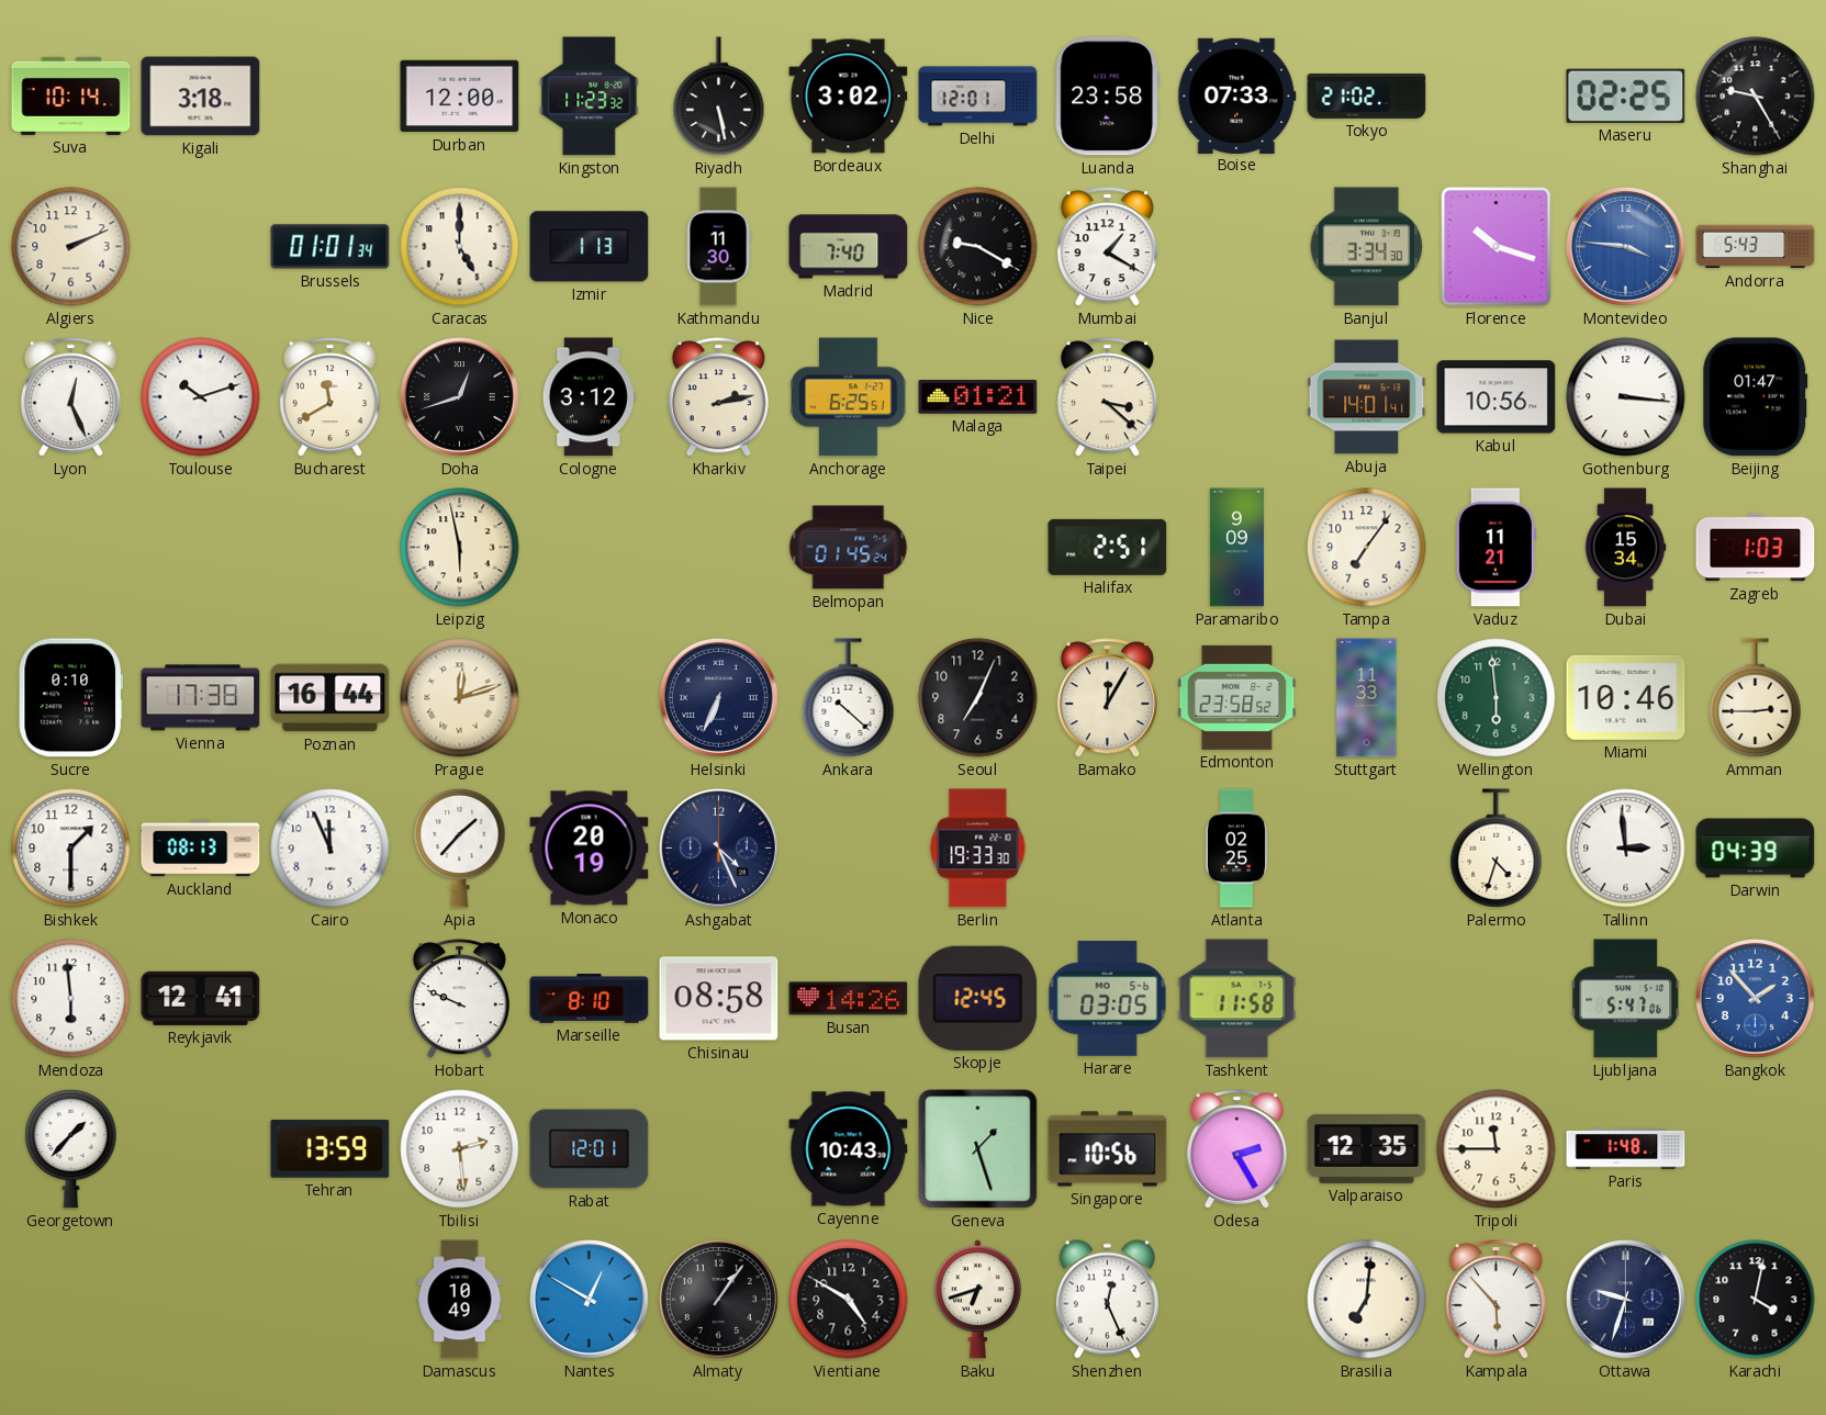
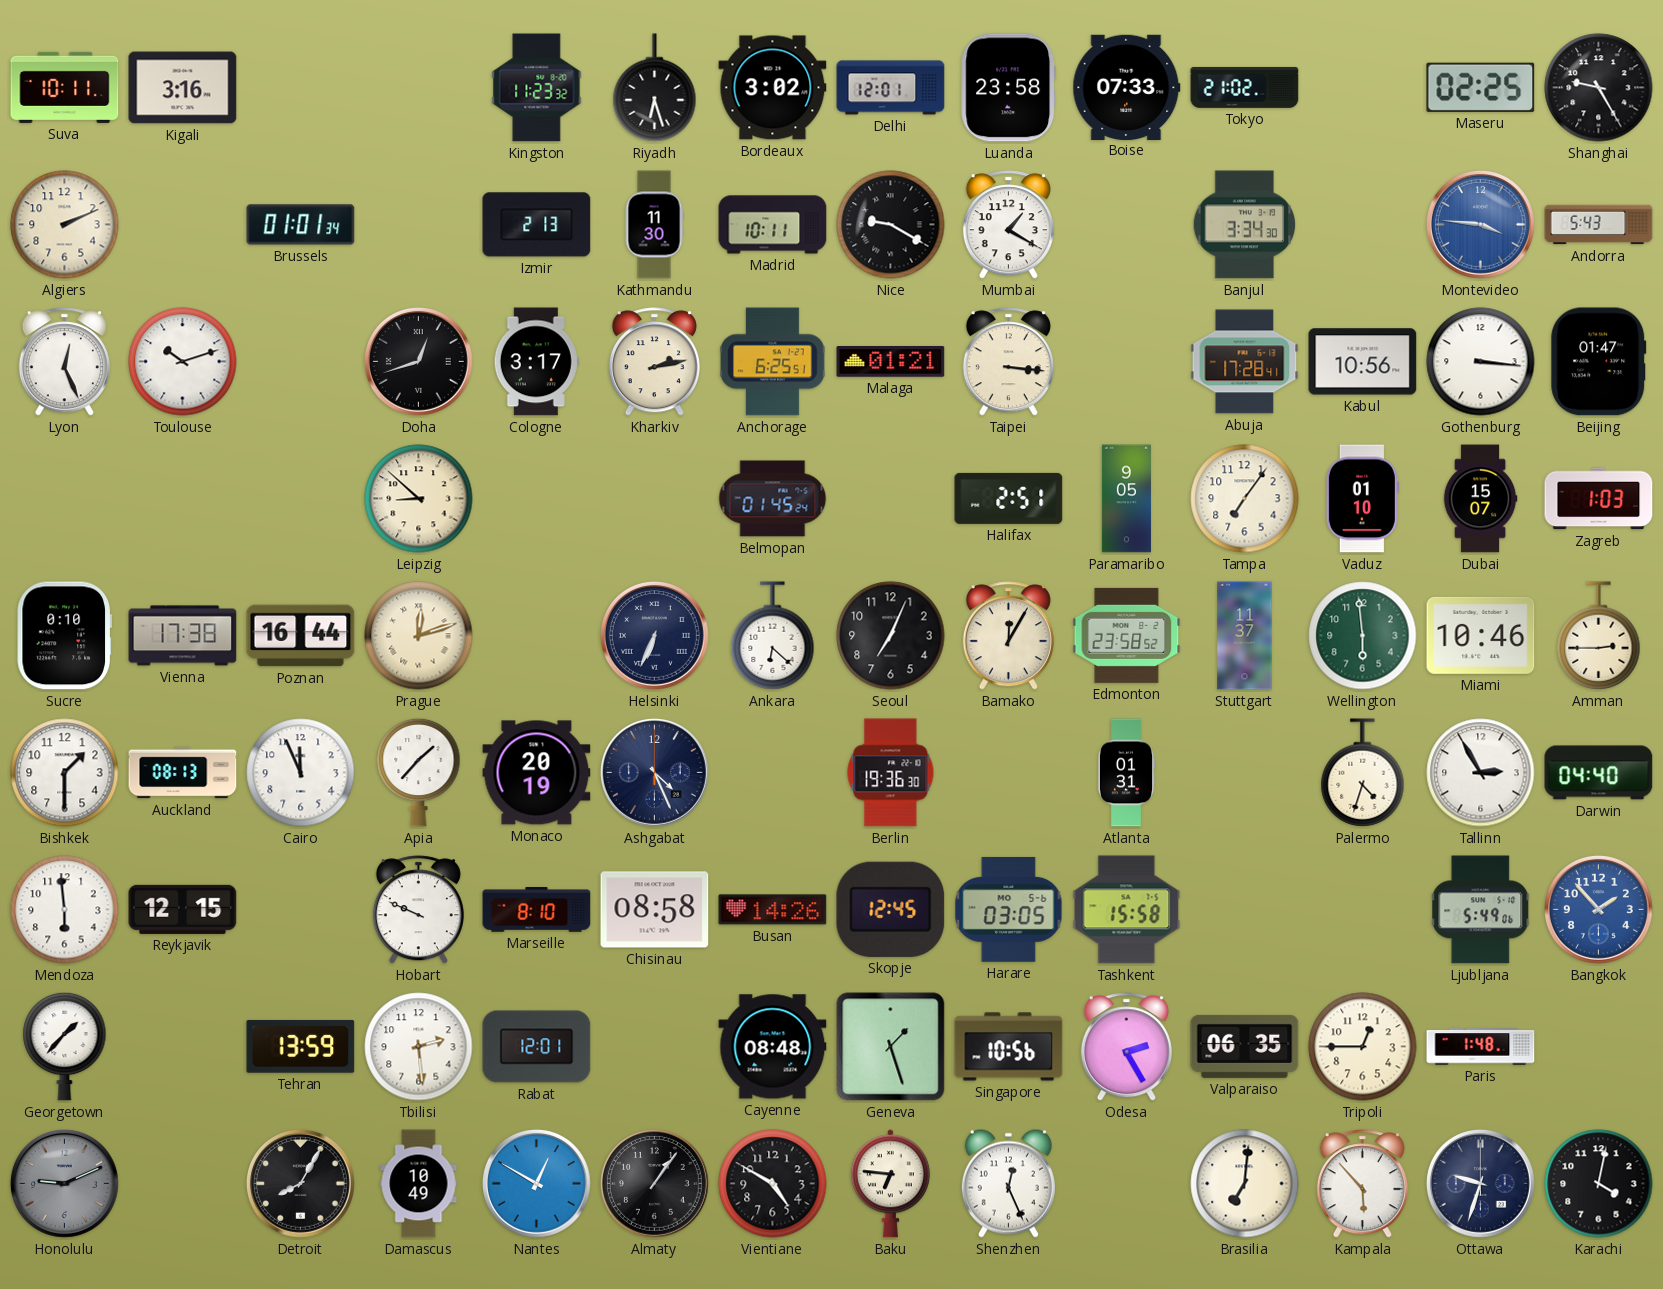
Suva: 10:14 -> 10:11 (65, 87)
Kigali: 3:18 -> 3:16 (183, 88)
Durban: 12:00 -> none (460, 97)
Riyadh: 5:28 -> 6:27 (655, 88)
Caracas: 5:00 -> none (460, 247)
Izmir: 1:13 -> 2:13 (537, 225)
Madrid: 7:40 -> 10:11 (773, 225)
Florence: 10:18 -> none (1497, 247)
Bucharest: 11:40 -> none (329, 397)
Cologne: 3:12 -> 3:17 (536, 362)
Taipei: 3:22 -> 3:16 (1008, 362)
Abuja: 14:01 -> 17:28 (1245, 362)
Leipzig: 5:58 -> 8:52 (419, 499)
Paramaribo: 9:09 -> 9:05 (1126, 499)
Vaduz: 11:21 -> 01:10 (1362, 499)
Dubai: 15:34 -> 15:07 (1480, 499)
Ankara: 10:22 -> 6:22 (773, 636)
Stuttgart: 11:33 -> 11:37 (1245, 636)
Berlin: 19:33 -> 19:36 (891, 773)
Atlanta: 02:25 -> 01:31 (1126, 773)
Tallinn: 2:59 -> 2:55 (1481, 773)
Darwin: 04:39 -> 04:40 (1599, 773)
Reykjavik: 12:41 -> 12:15 (183, 909)
Tashkent: 11:58 -> 15:58 (1127, 910)
Ljubljana: 5:47 -> 5:49 (1481, 910)
Cayenne: 10:43 -> 08:48 (773, 1047)
Valparaiso: 12:35 -> 06:35 (1245, 1046)
Tripoli: 11:45 -> 12:45 (1363, 1047)
Honolulu: none -> 9:11 (64, 1183)
Detroit: none -> 8:05 (300, 1183)
Baku: 6:42 -> 6:46 (890, 1184)
